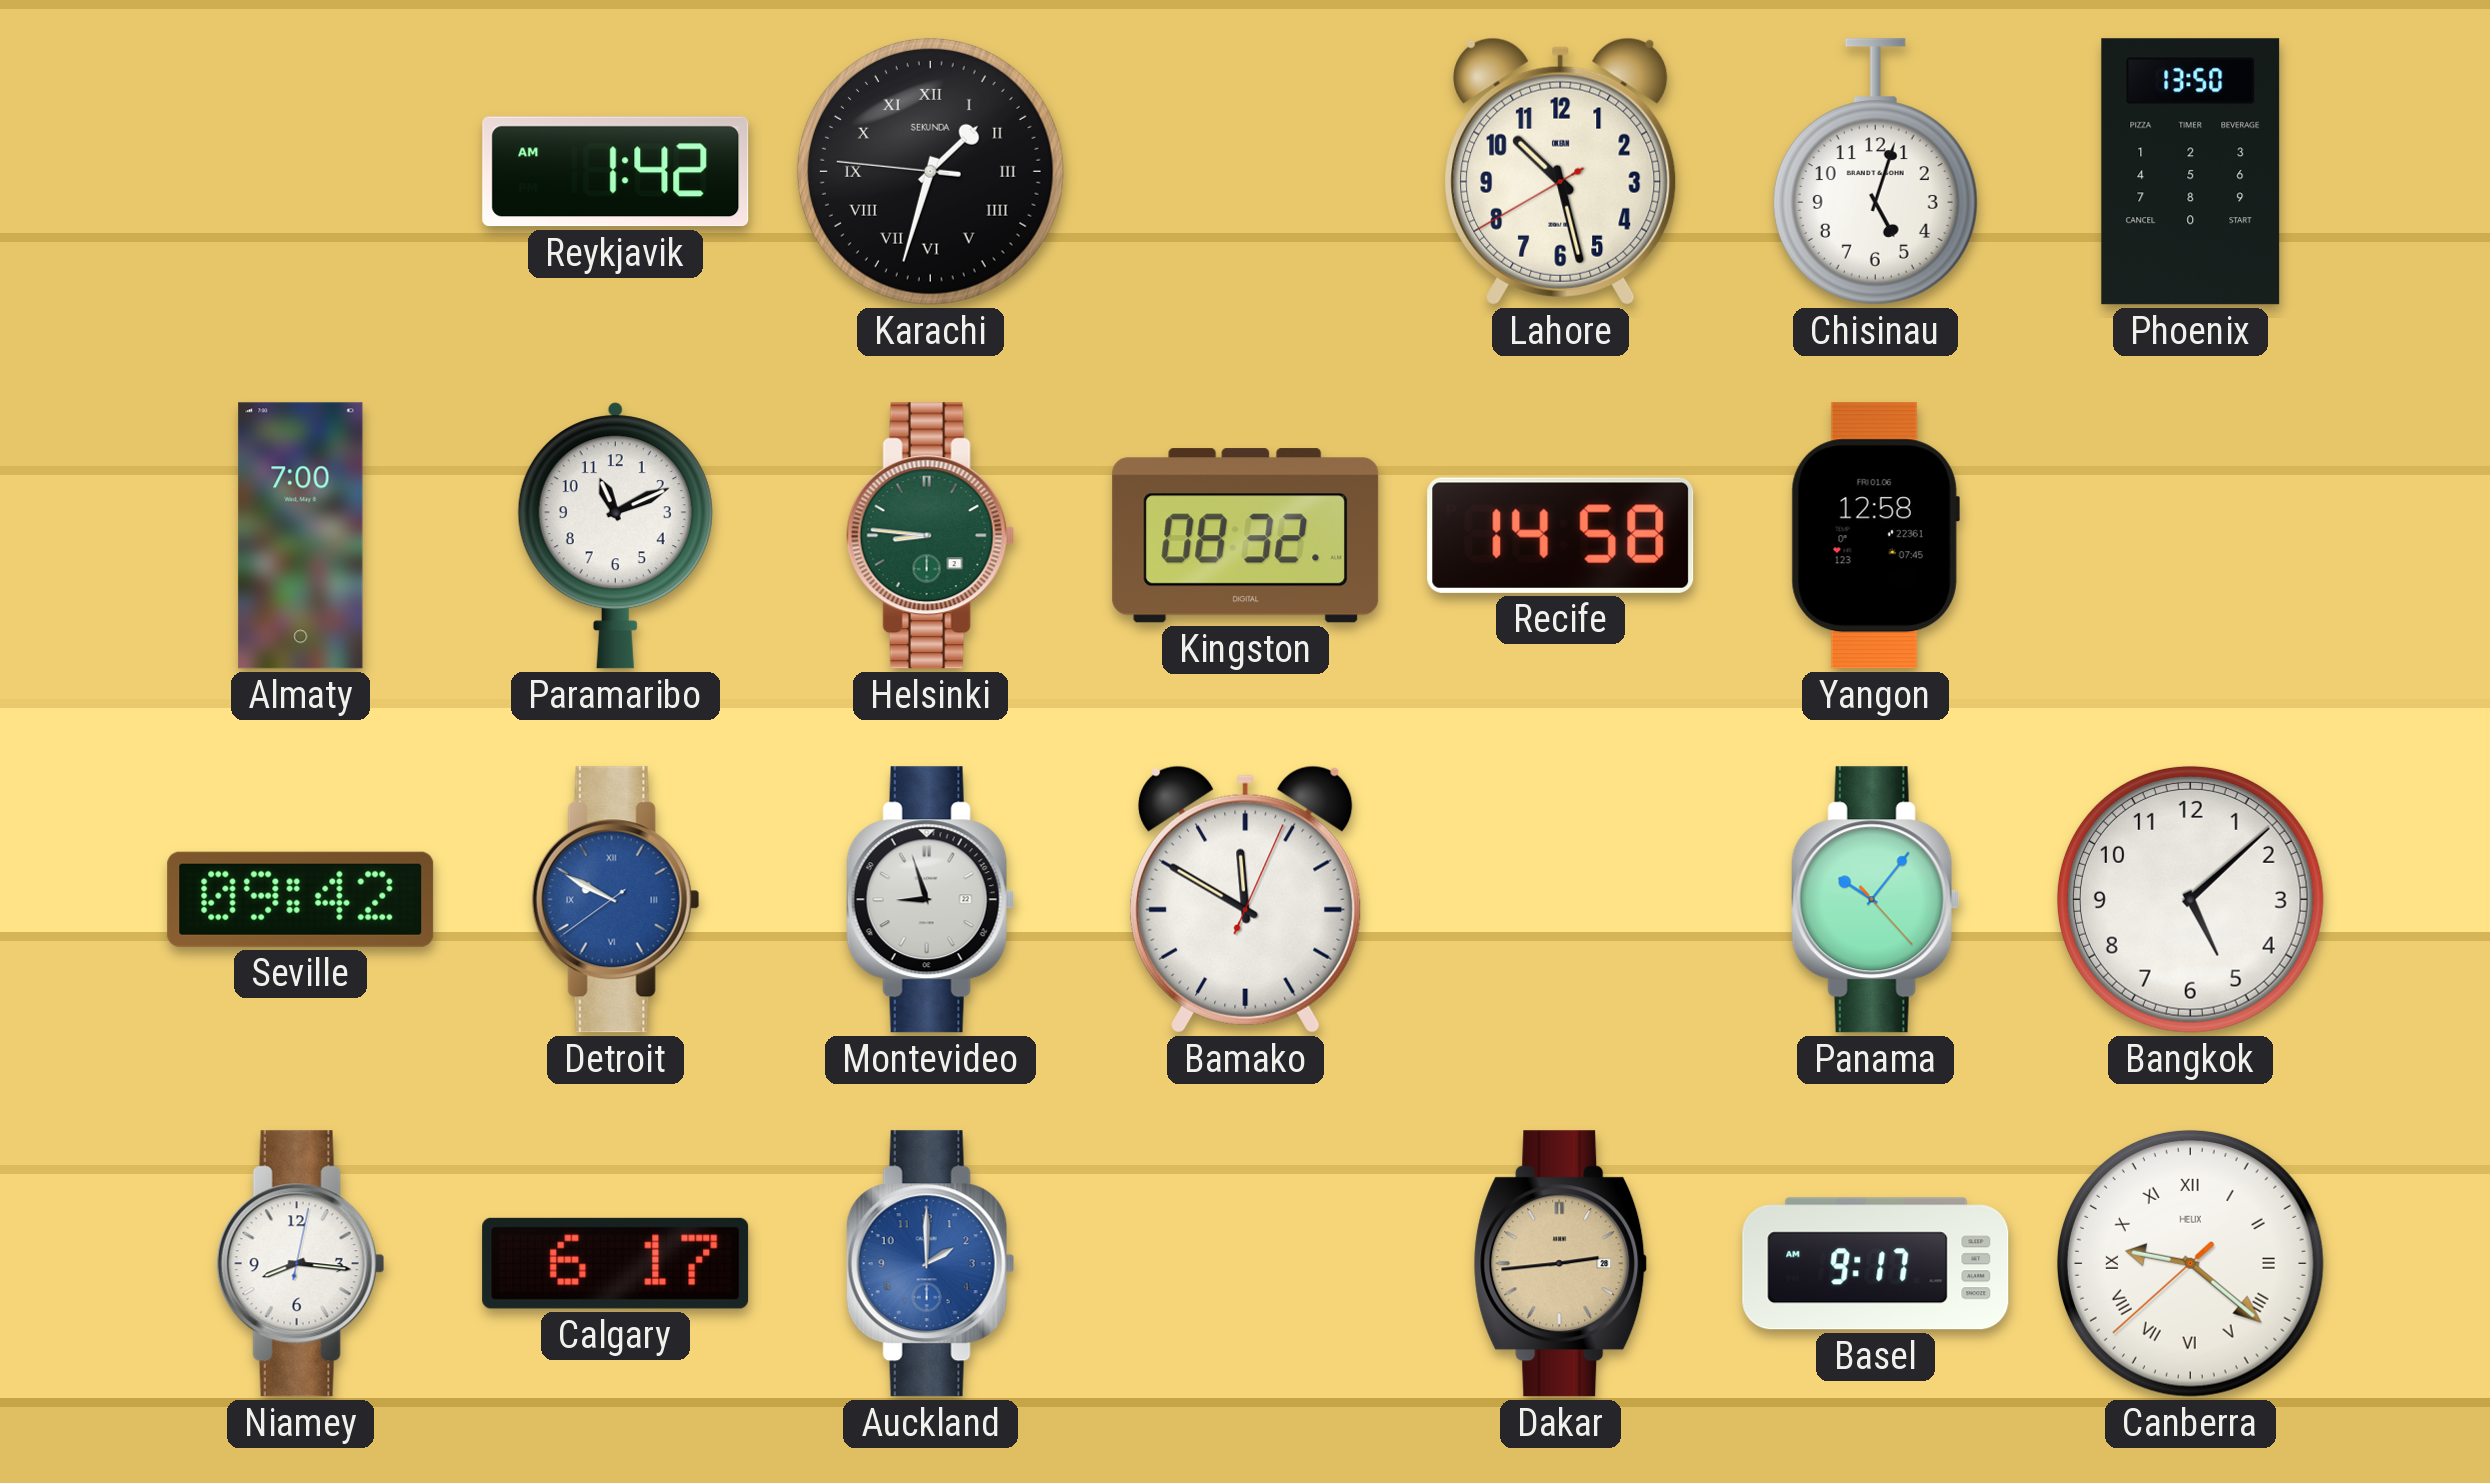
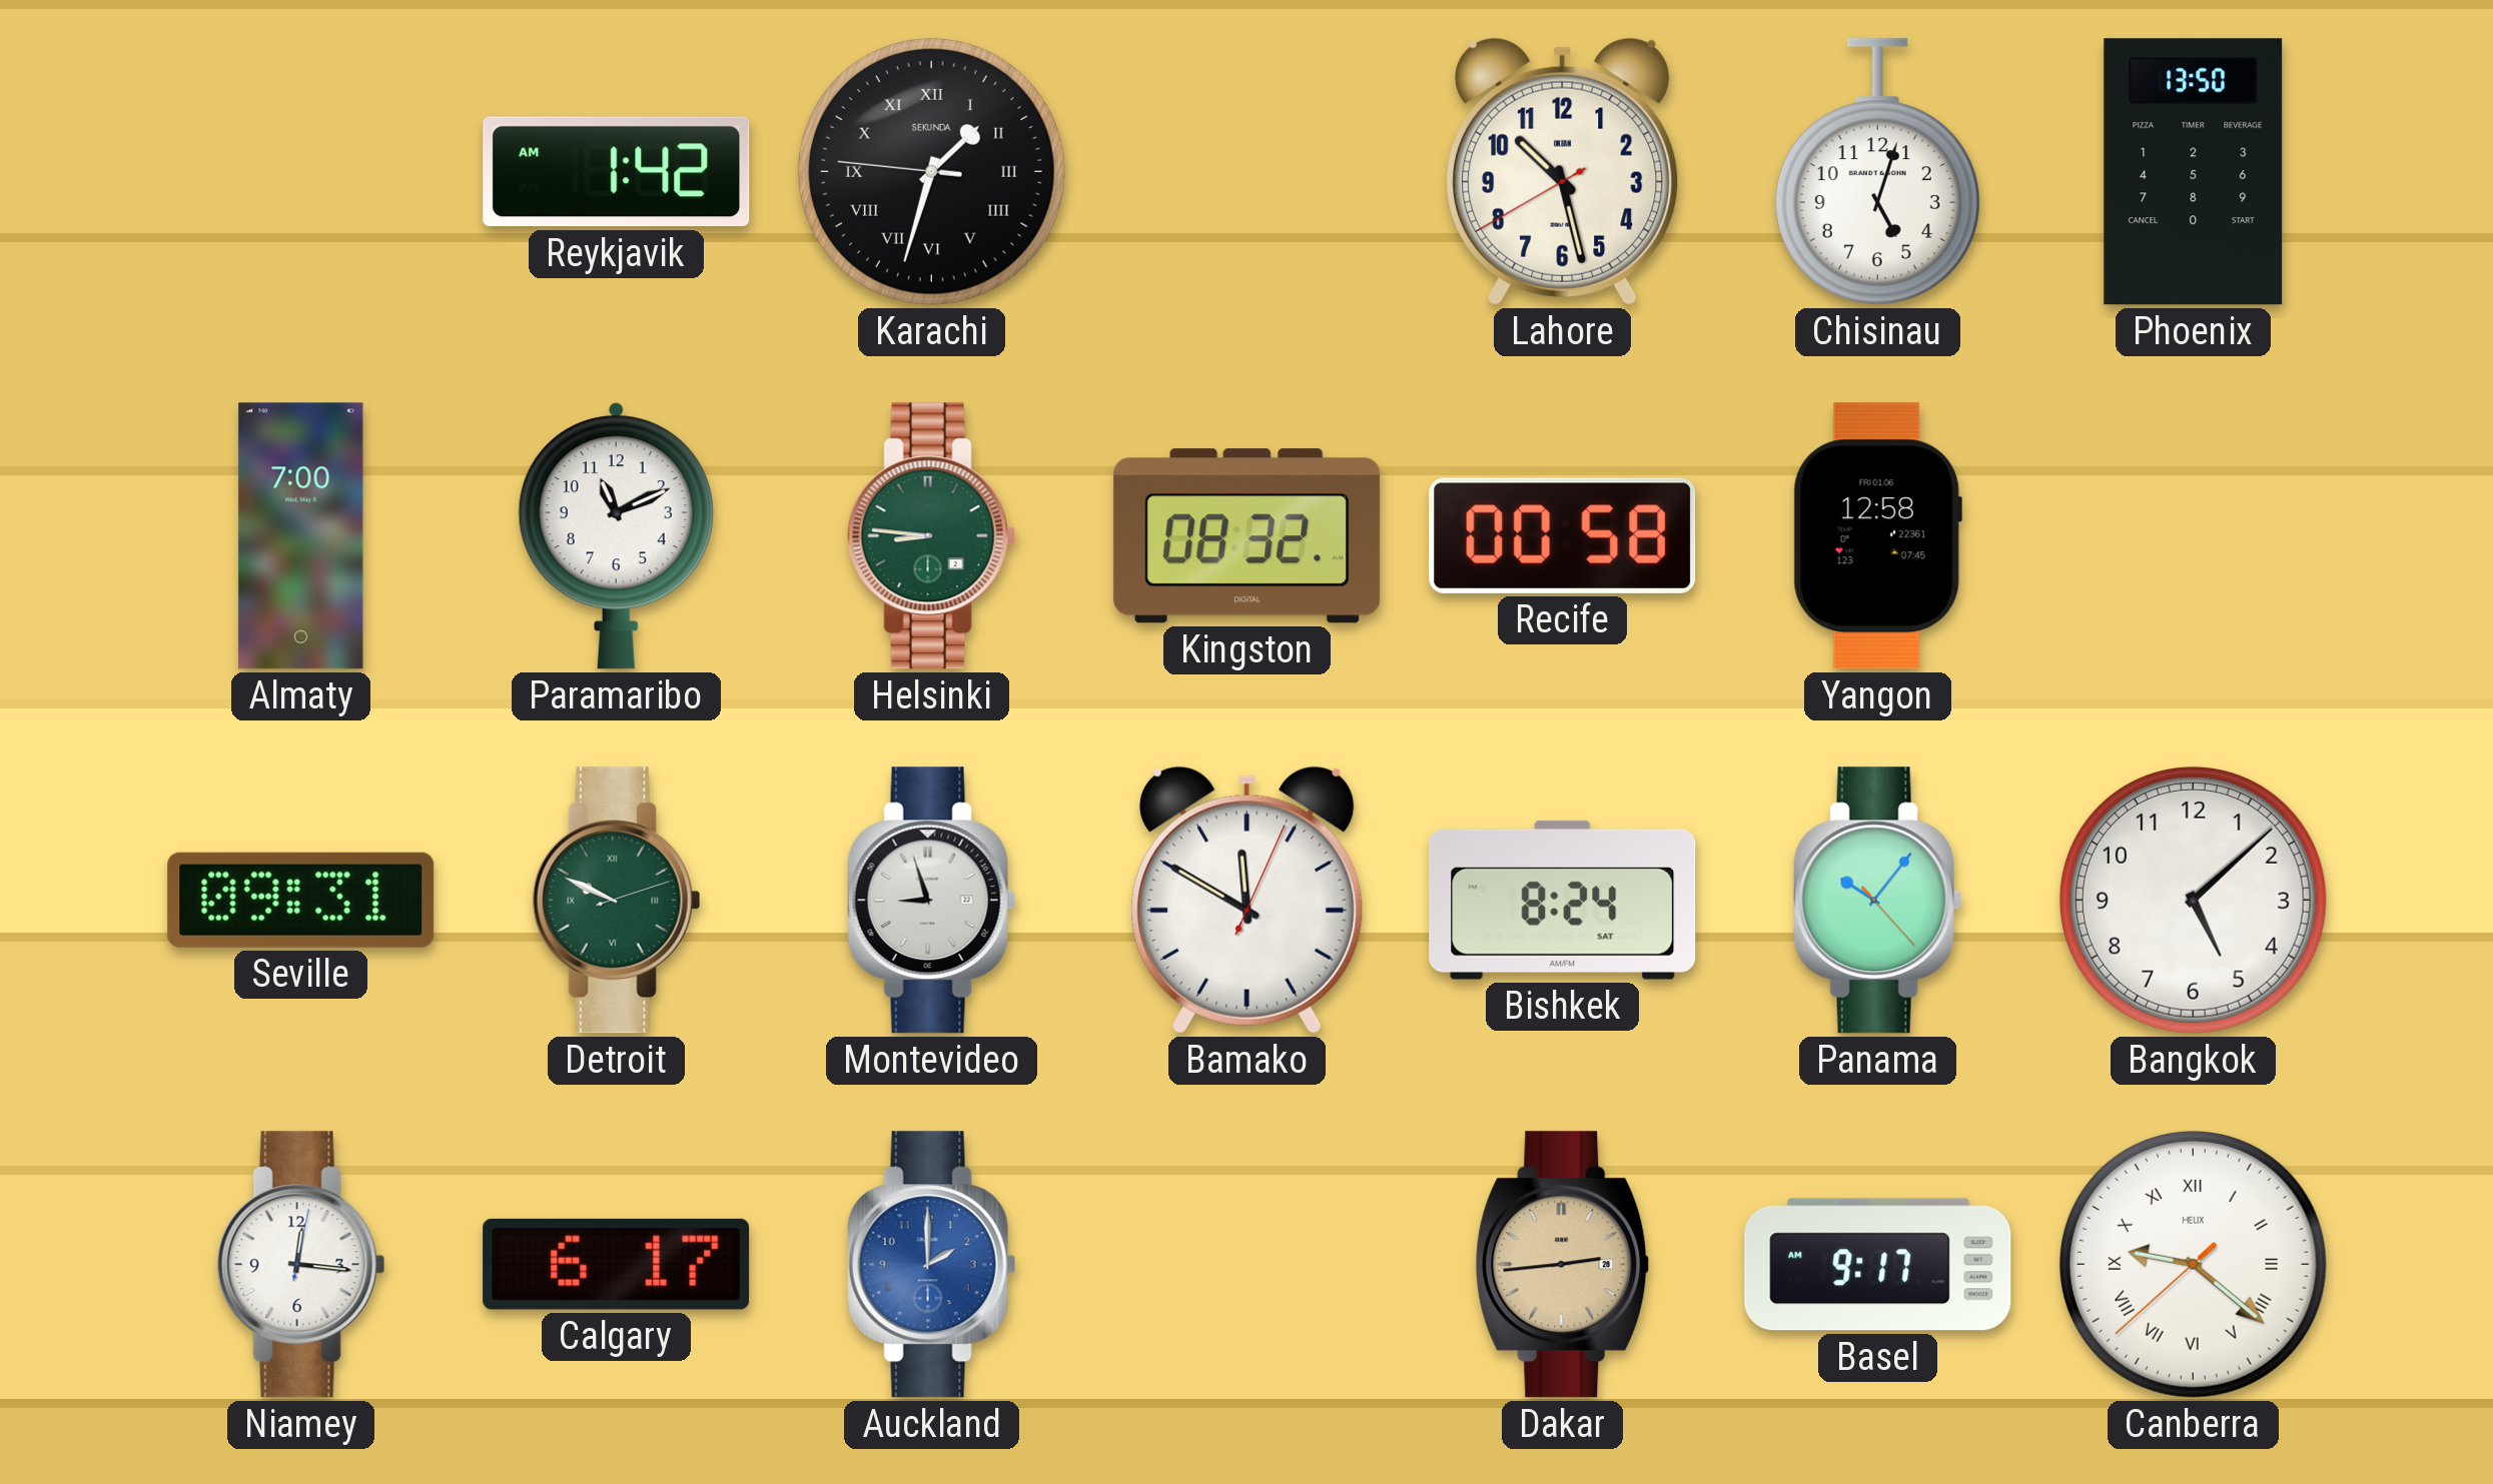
Recife: 14:58 -> 00:58 (1563, 535)
Seville: 09:42 -> 09:31 (301, 900)
Detroit: 9:49:39 -> 9:49:12 (616, 901)
Detroit dial: blue -> green (616, 901)
Bishkek: none -> 8:24 (1563, 900)
Niamey: 8:16 -> 12:16 (300, 1265)
